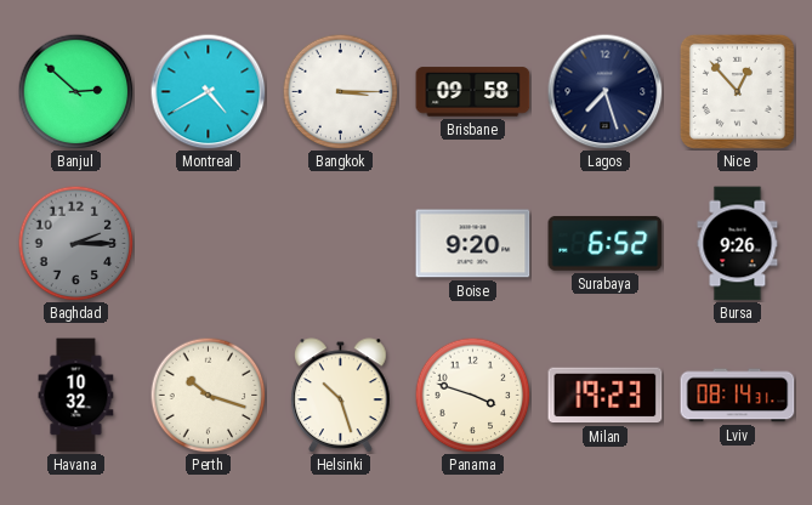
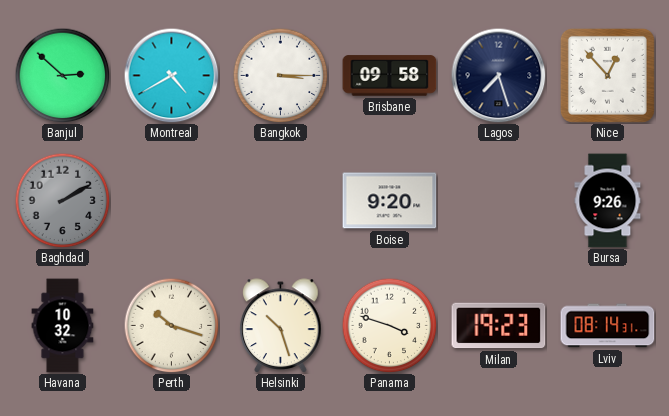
Baghdad: 2:15 -> 2:10 (62, 200)
Surabaya: 6:52 -> none (606, 243)
